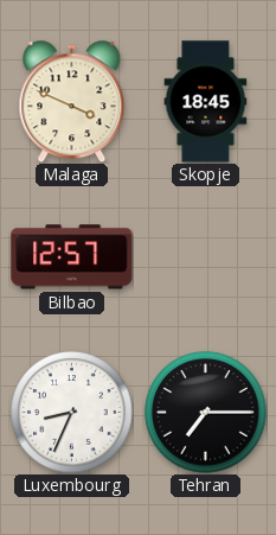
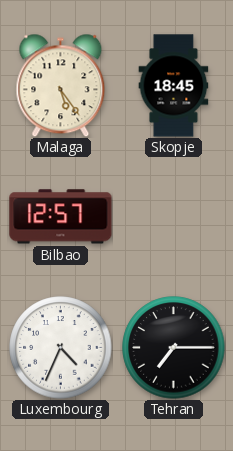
Malaga: 3:49 -> 5:24 (61, 85)
Luxembourg: 8:34 -> 4:34 (61, 348)
